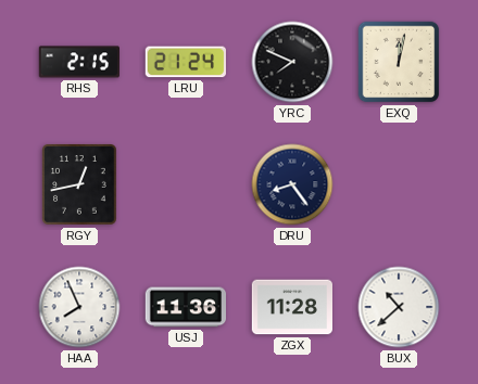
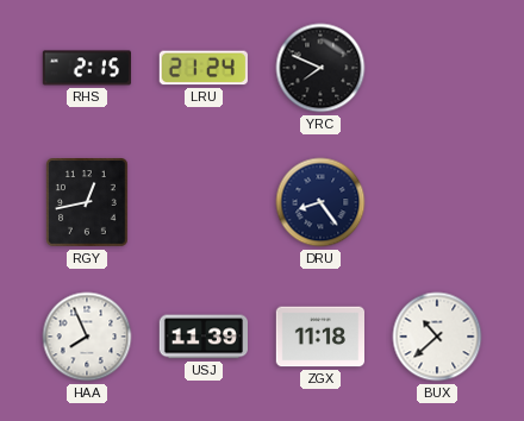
EXQ: 12:02 -> none (399, 62)
USJ: 11:36 -> 11:39 (202, 337)
ZGX: 11:28 -> 11:18 (319, 337)
